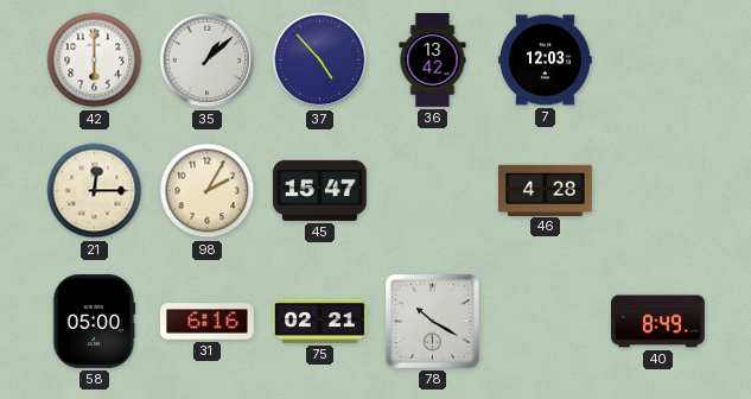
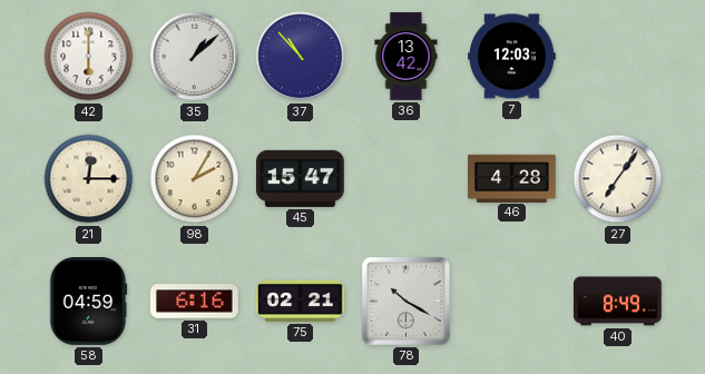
37: 4:53 -> 10:53 (301, 57)
27: none -> 7:06 (618, 179)
58: 05:00 -> 04:59 (88, 302)
